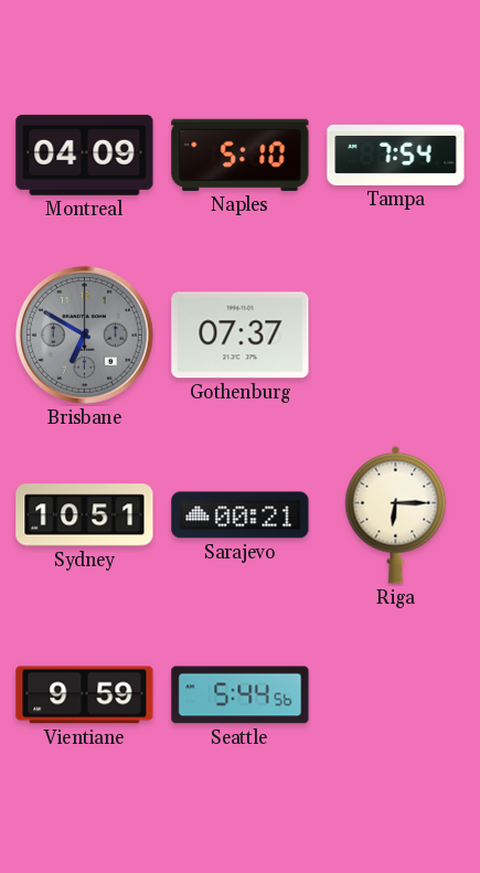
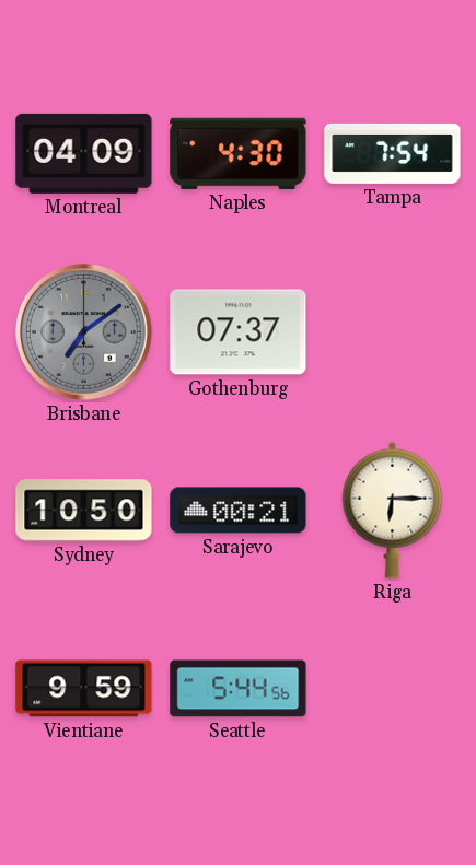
Naples: 5:10 -> 4:30 (239, 153)
Brisbane: 6:50 -> 7:09 (83, 331)
Sydney: 10:51 -> 10:50 (84, 511)
